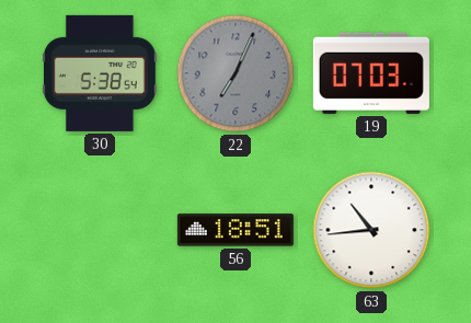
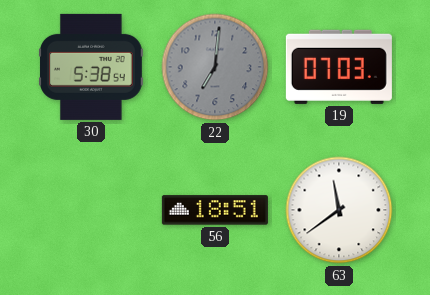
22: 7:04 -> 7:01 (215, 67)
63: 10:44 -> 11:39 (339, 210)
